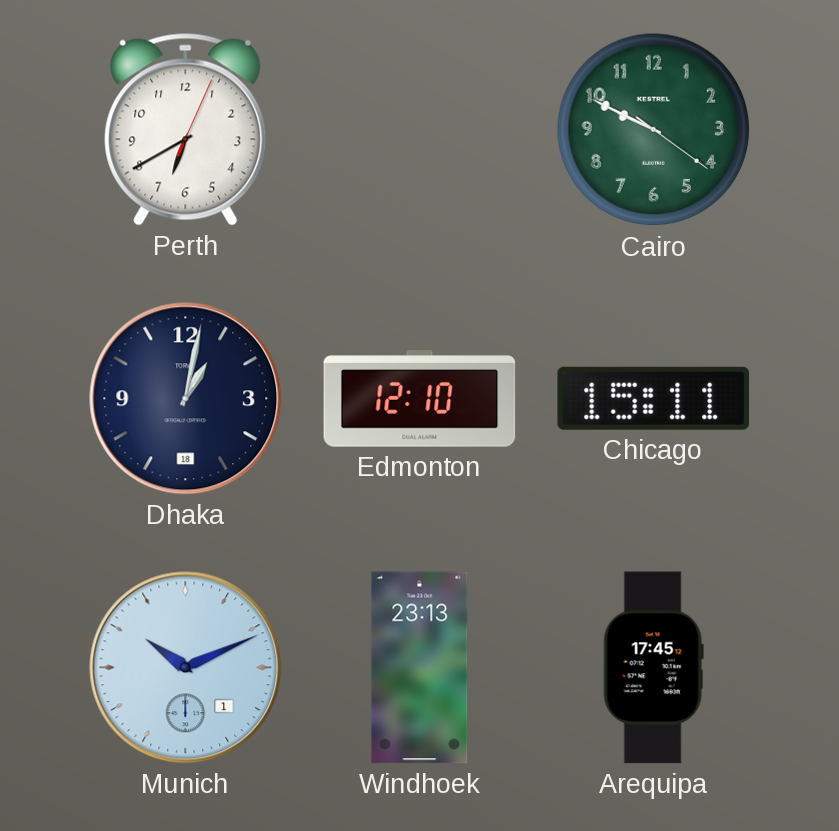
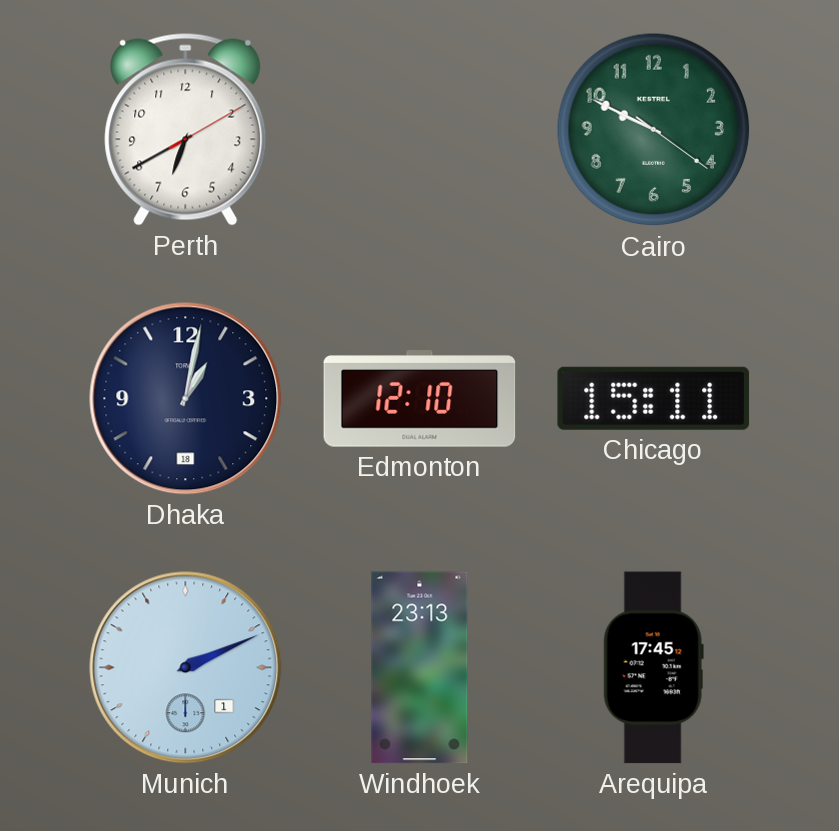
Perth: 6:40:04 -> 6:40:10 (186, 129)
Munich: 10:11 -> 2:11 (186, 668)
